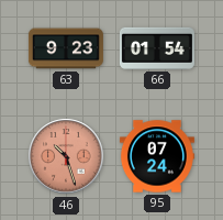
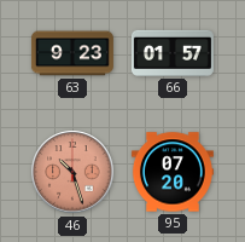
66: 01:54 -> 01:57 (173, 53)
95: 07:24 -> 07:20 (173, 172)
